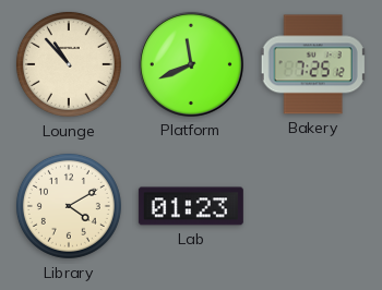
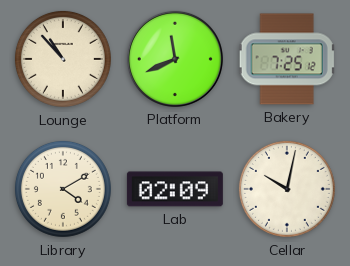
Lab: 01:23 -> 02:09 (175, 189)
Cellar: none -> 10:02 (287, 189)
